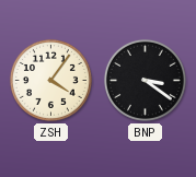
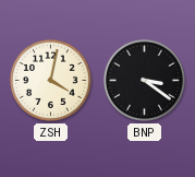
ZSH: 4:06 -> 4:02 (50, 80)
